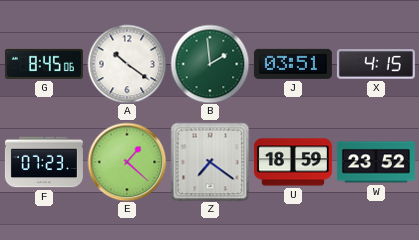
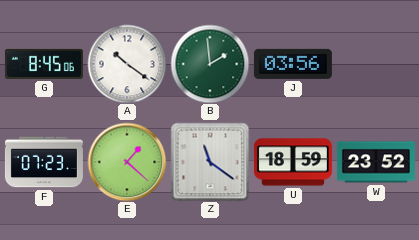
J: 03:51 -> 03:56 (293, 64)
X: 4:15 -> none (376, 64)
Z: 7:21 -> 11:21 (210, 162)
